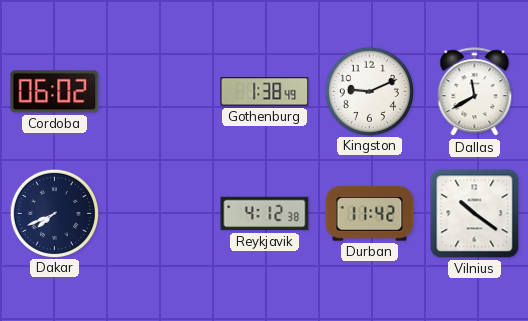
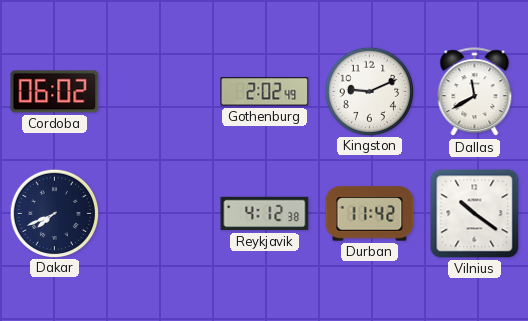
Gothenburg: 1:38 -> 2:02 (265, 92)
